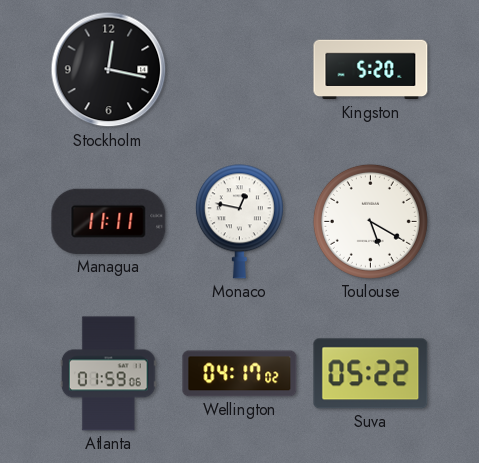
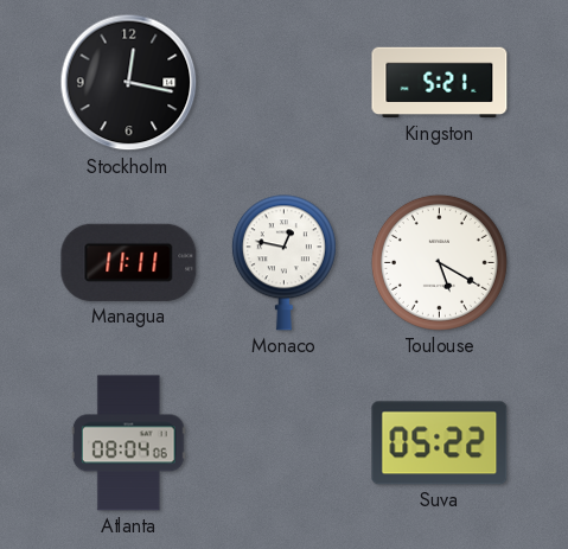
Kingston: 5:20 -> 5:21 (440, 83)
Atlanta: 01:59 -> 08:04 (128, 443)
Wellington: 04:17 -> none (240, 374)
